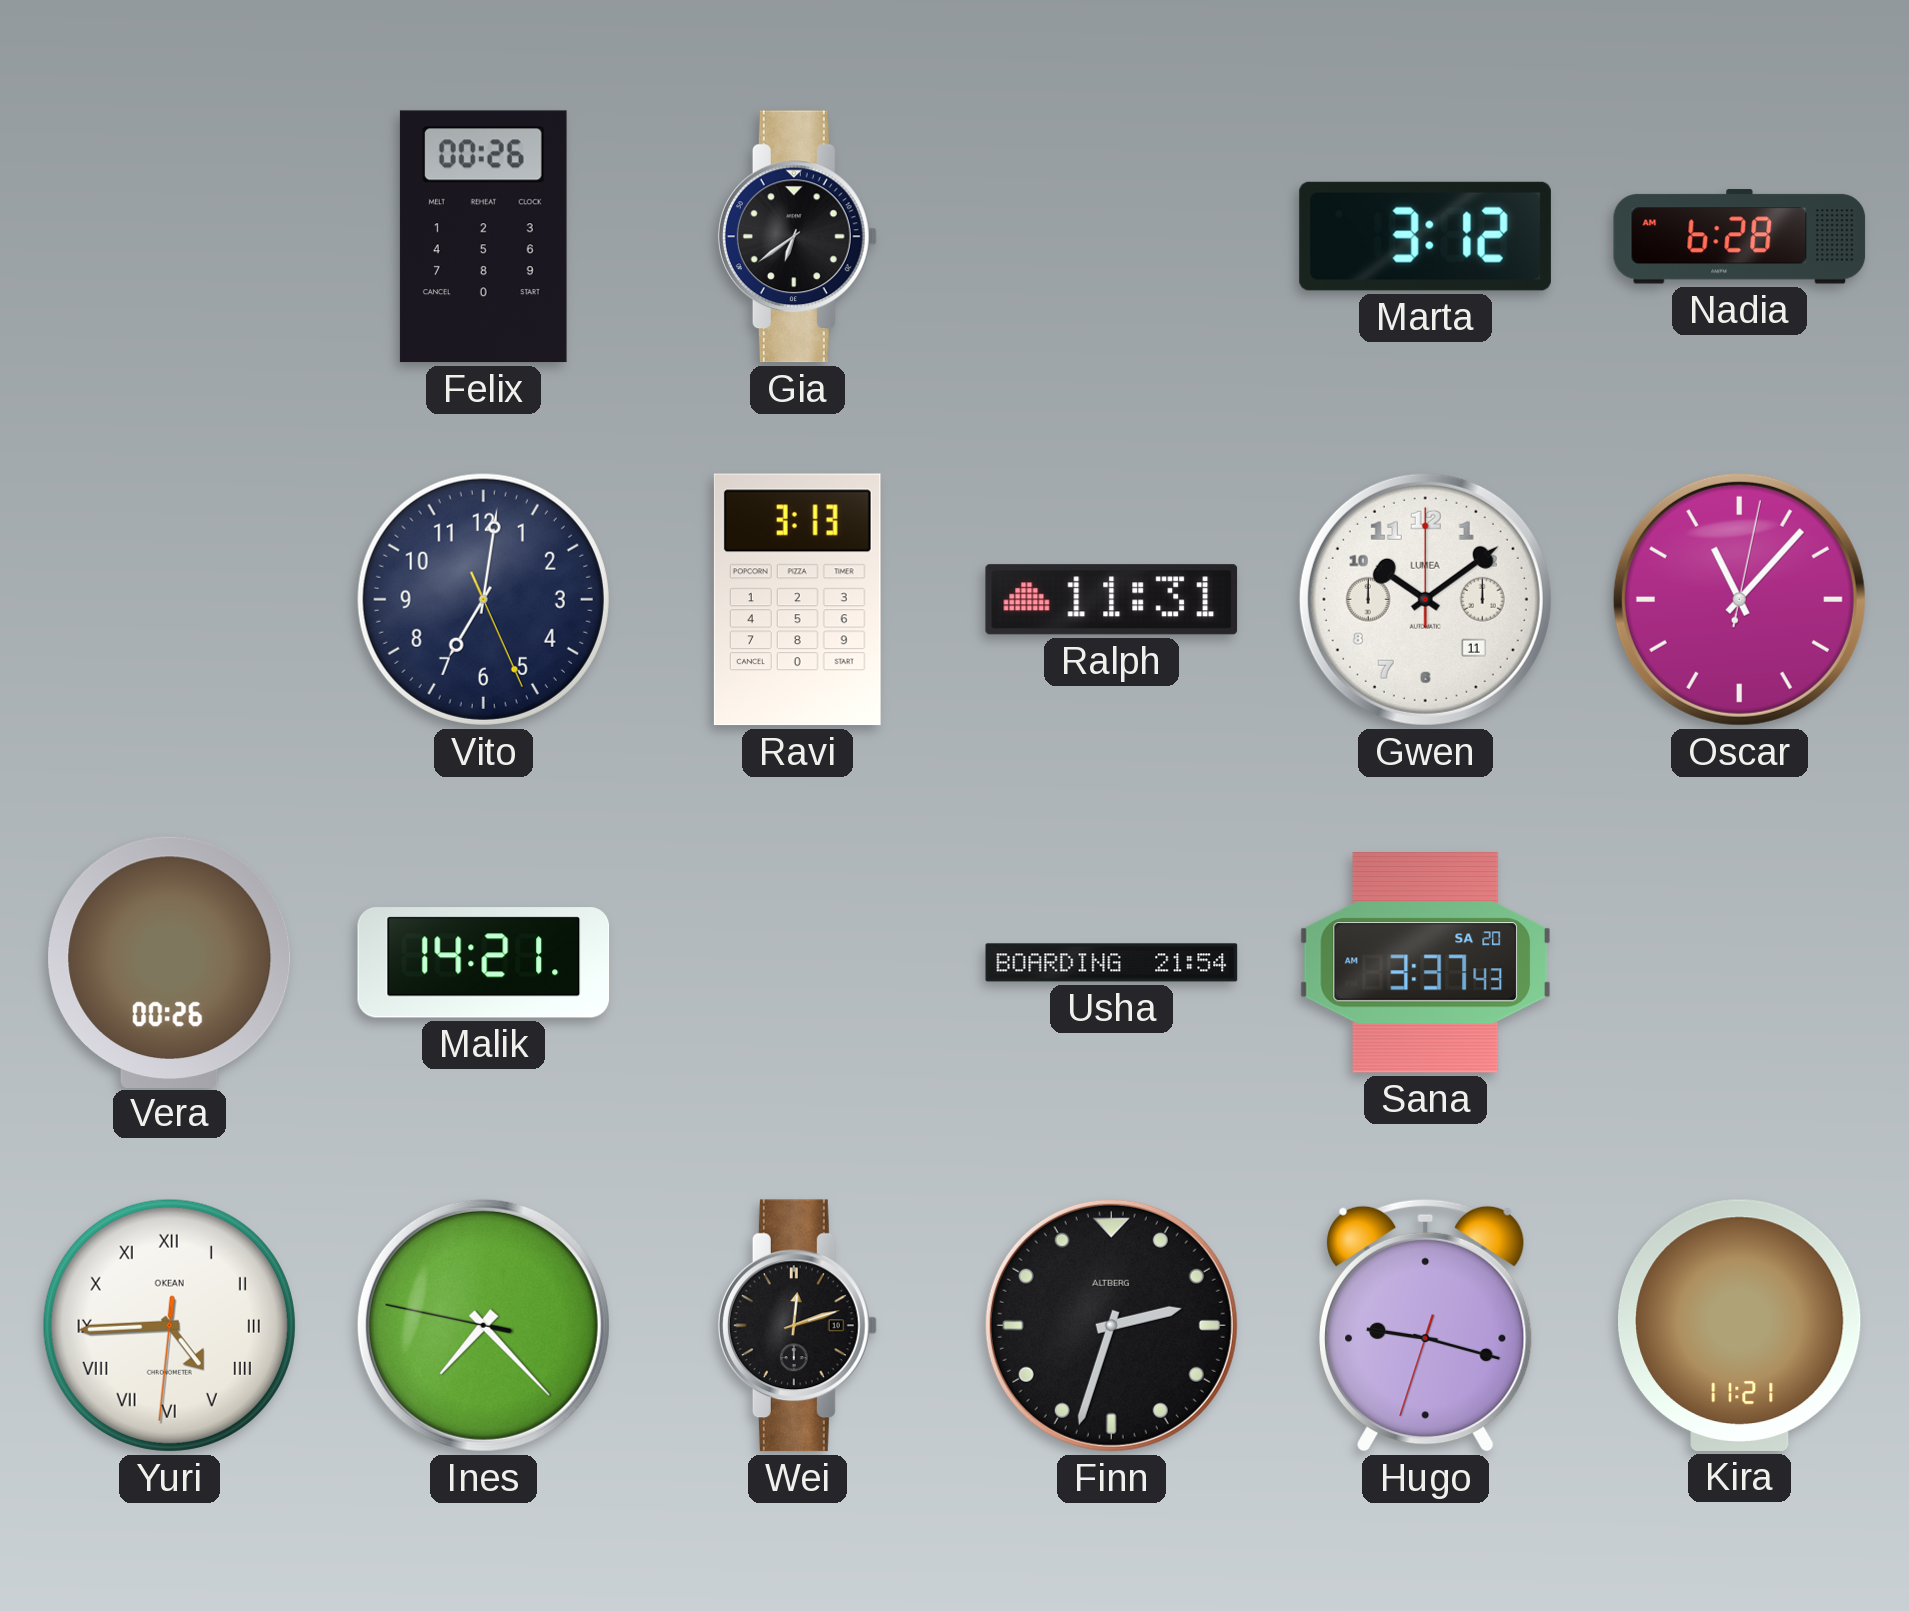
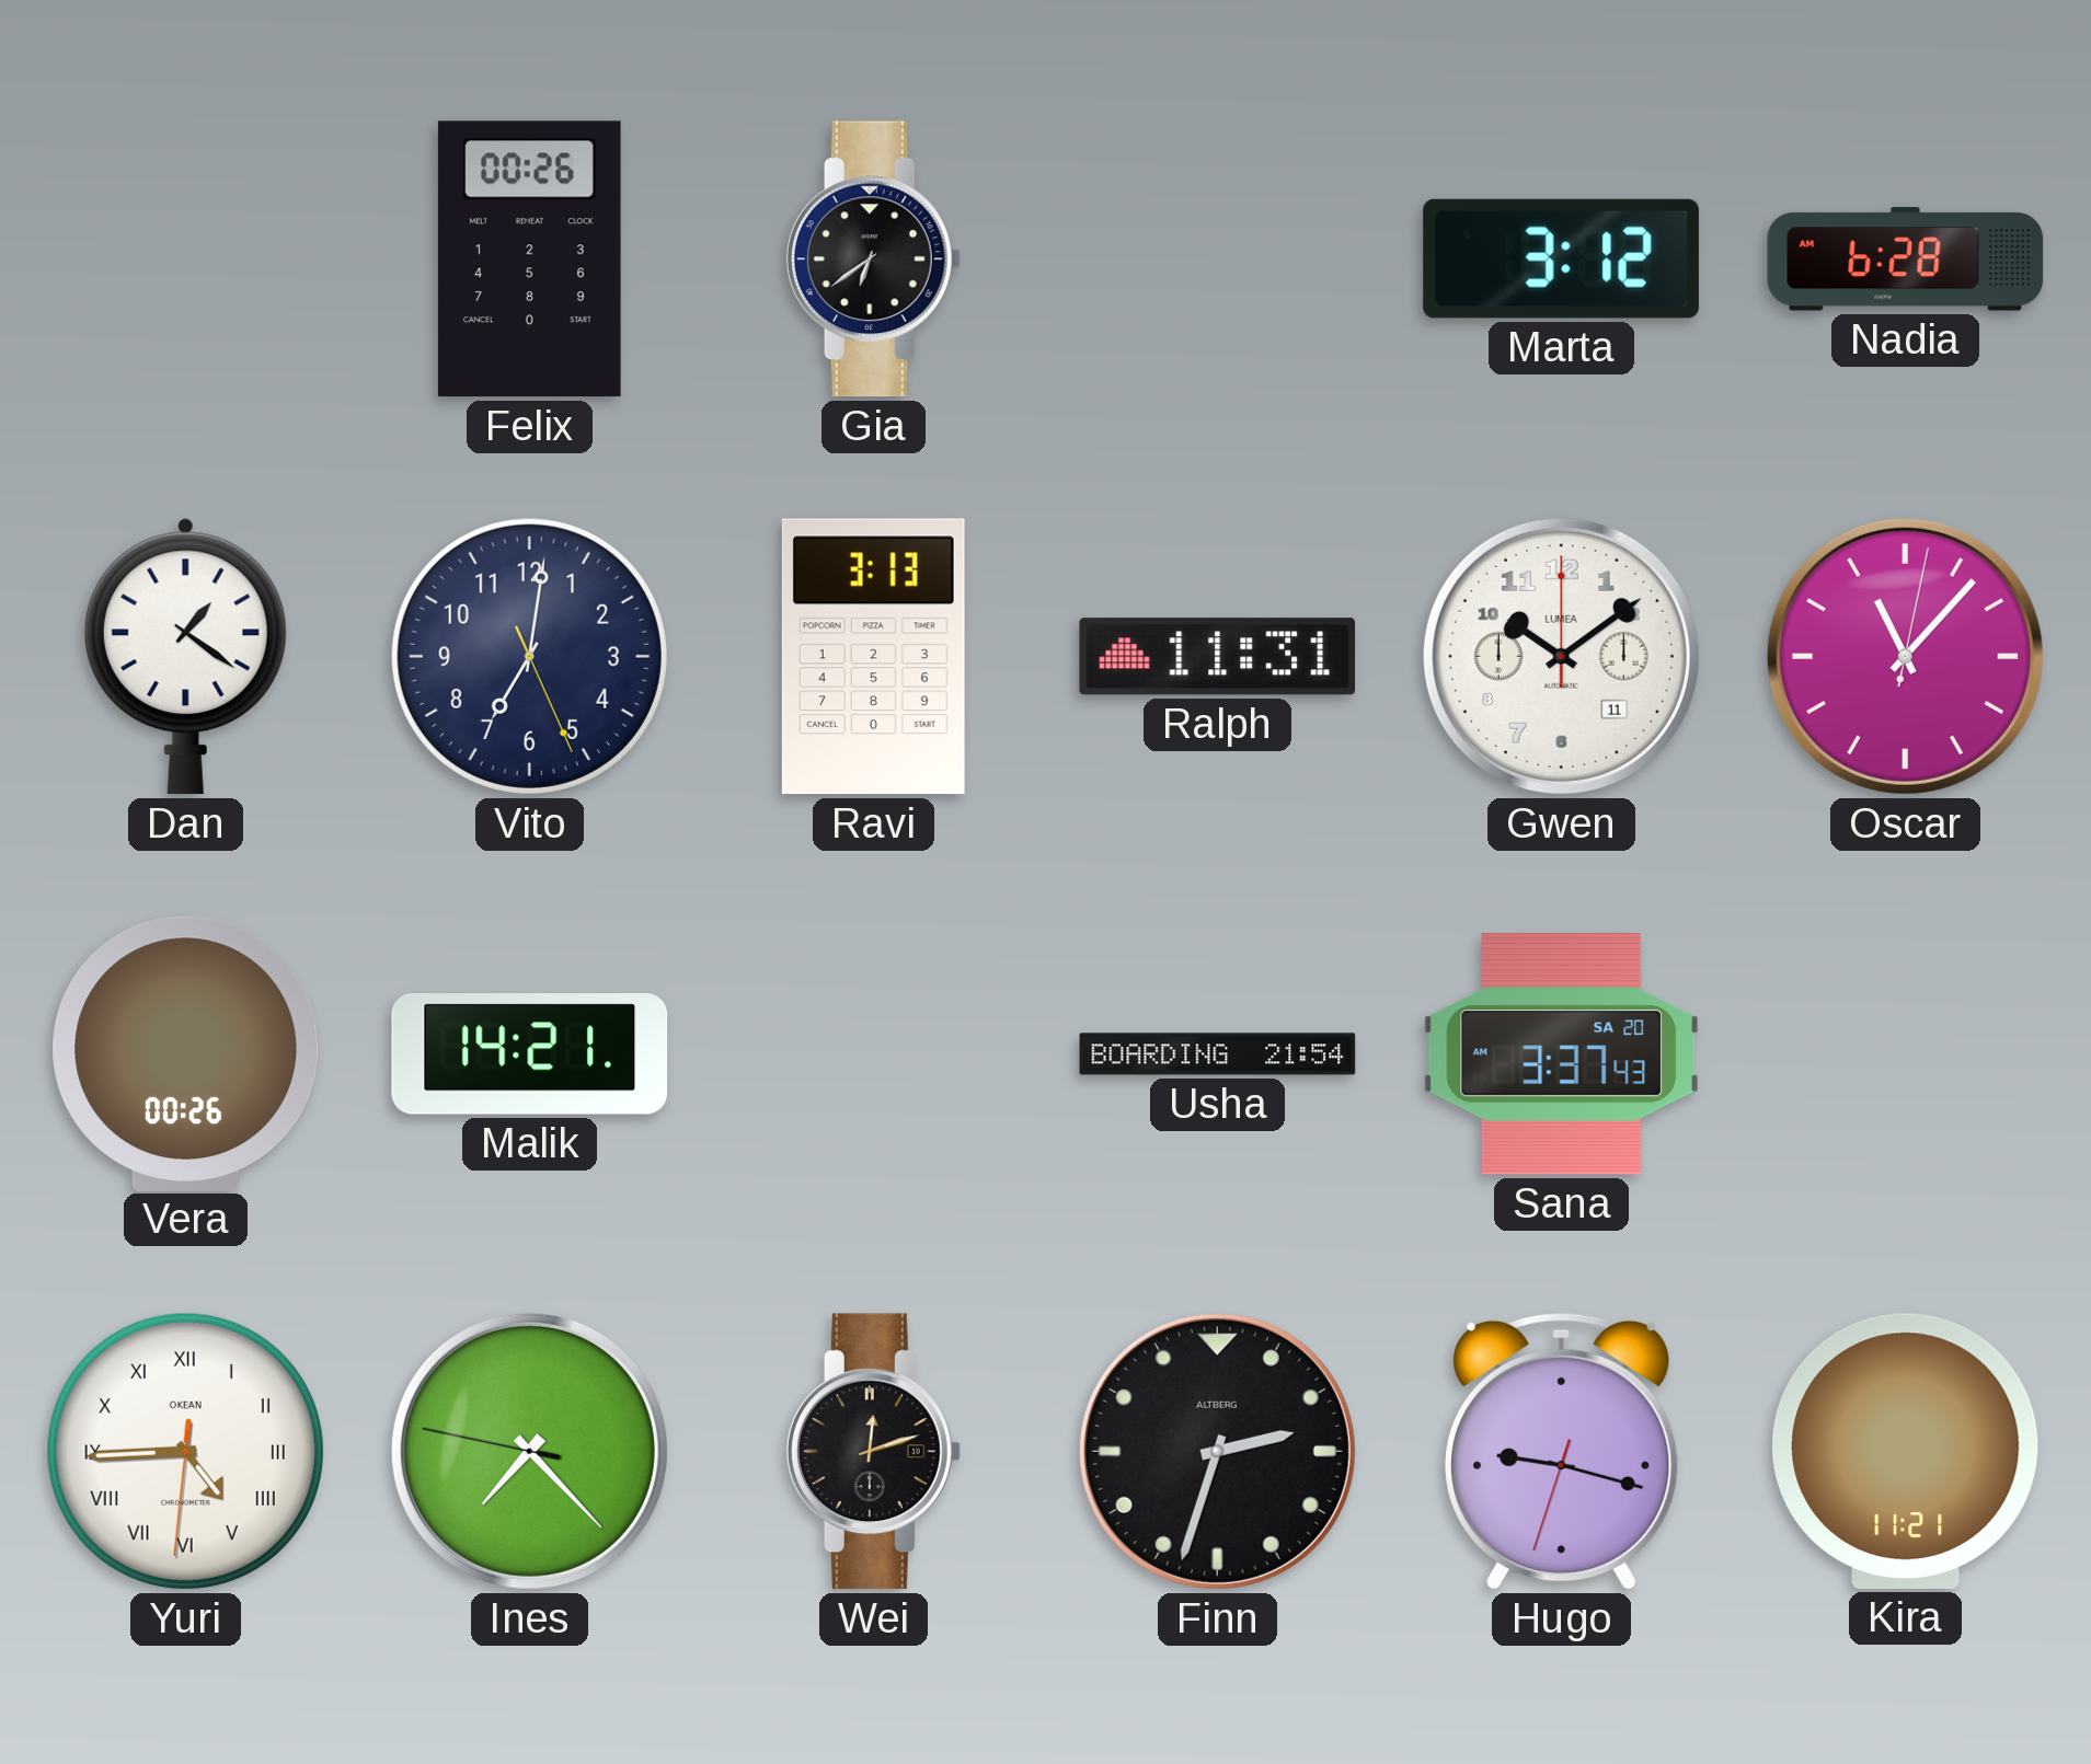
Dan: none -> 1:21 (185, 656)
